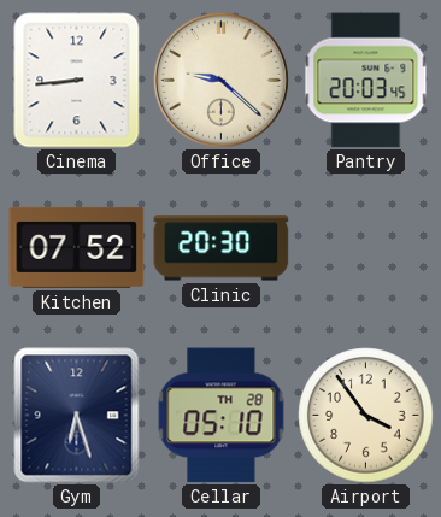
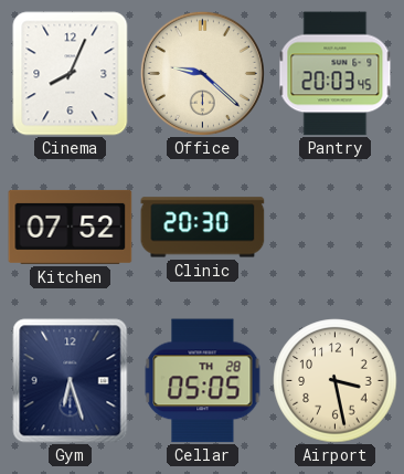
Cinema: 8:44 -> 8:04 (71, 74)
Cellar: 05:10 -> 05:05 (203, 381)
Airport: 3:54 -> 3:28 (336, 381)
